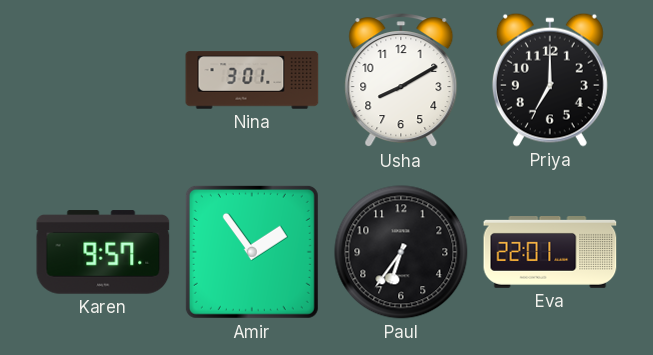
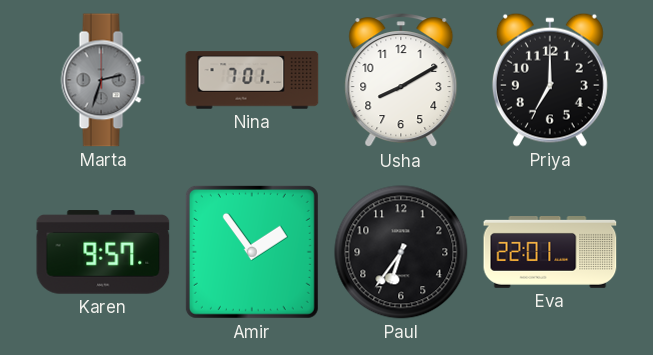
Marta: none -> 2:33 (103, 80)
Nina: 3:01 -> 7:01 (252, 80)
